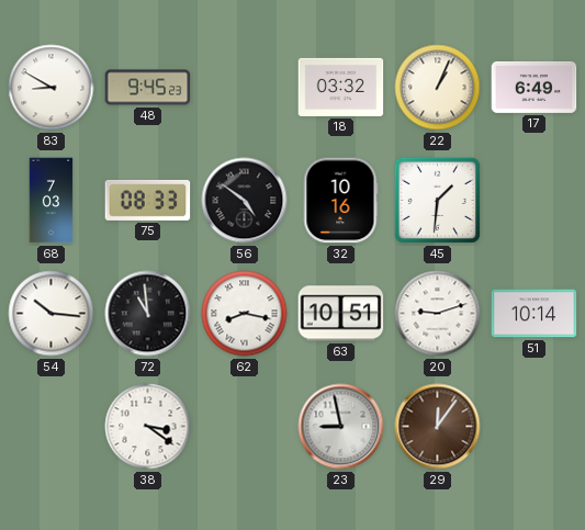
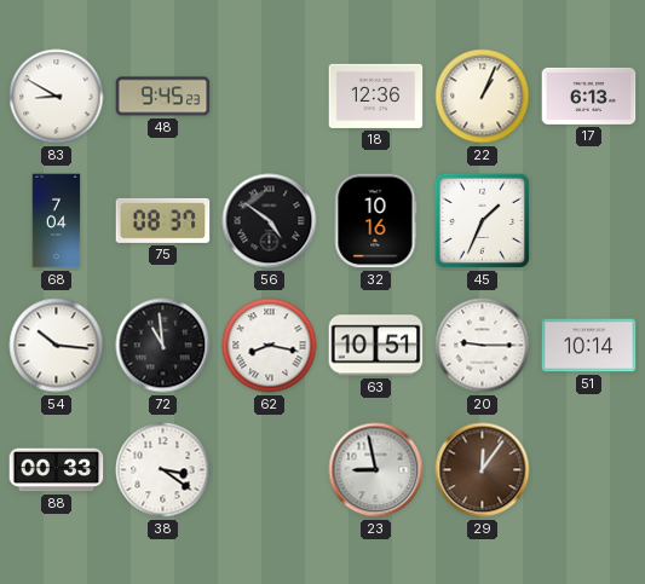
18: 03:32 -> 12:36 (376, 96)
17: 6:49 -> 6:13 (589, 96)
68: 7:03 -> 7:04 (57, 221)
75: 08:33 -> 08:37 (163, 220)
45: 1:31 -> 1:34 (482, 220)
20: 9:12 -> 9:15 (483, 346)
88: none -> 00:33 (57, 470)
